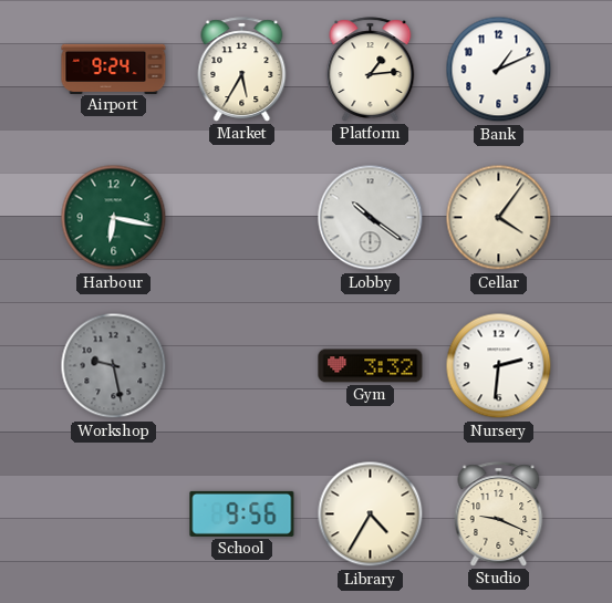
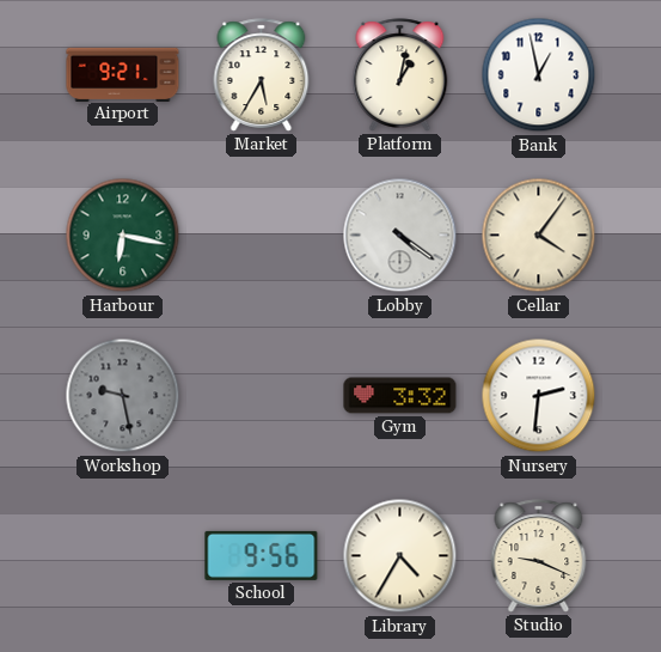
Airport: 9:24 -> 9:21 (123, 74)
Platform: 1:14 -> 1:02 (400, 75)
Bank: 1:11 -> 12:58 (539, 75)
Lobby: 10:21 -> 4:21 (400, 236)
